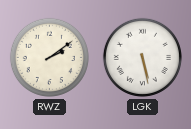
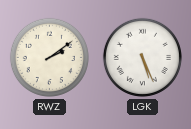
LGK: 5:28 -> 5:26 (142, 57)
